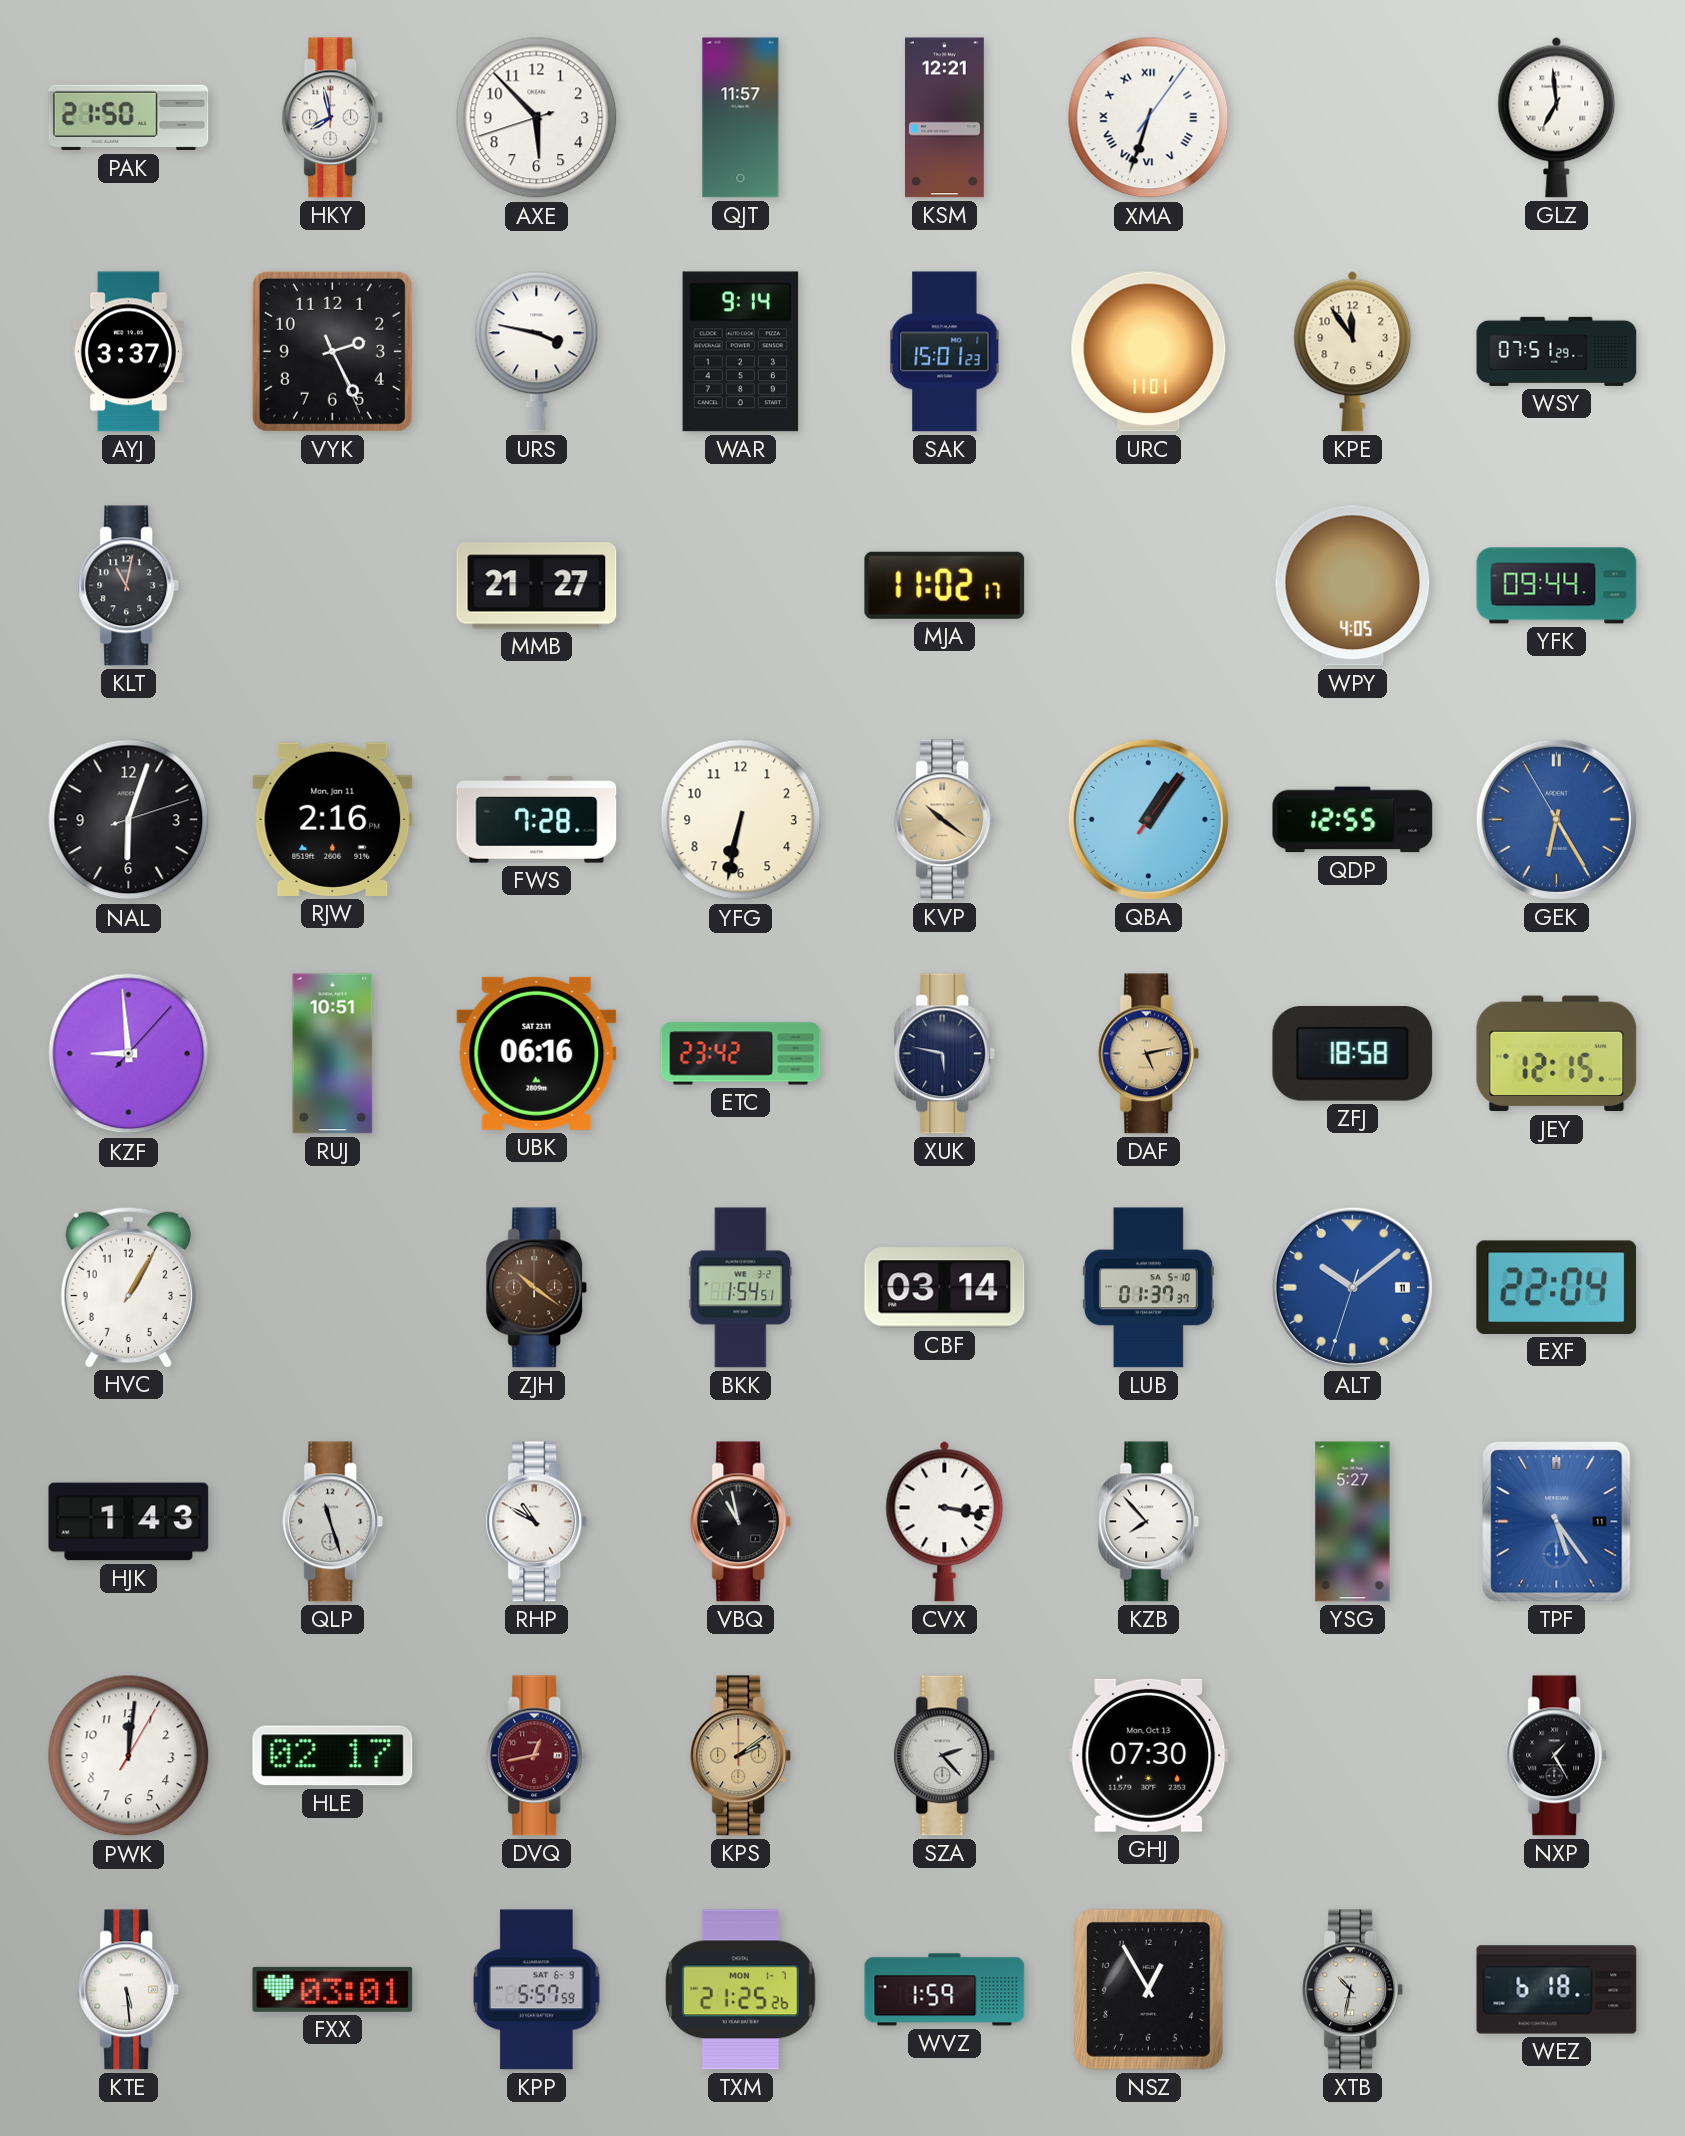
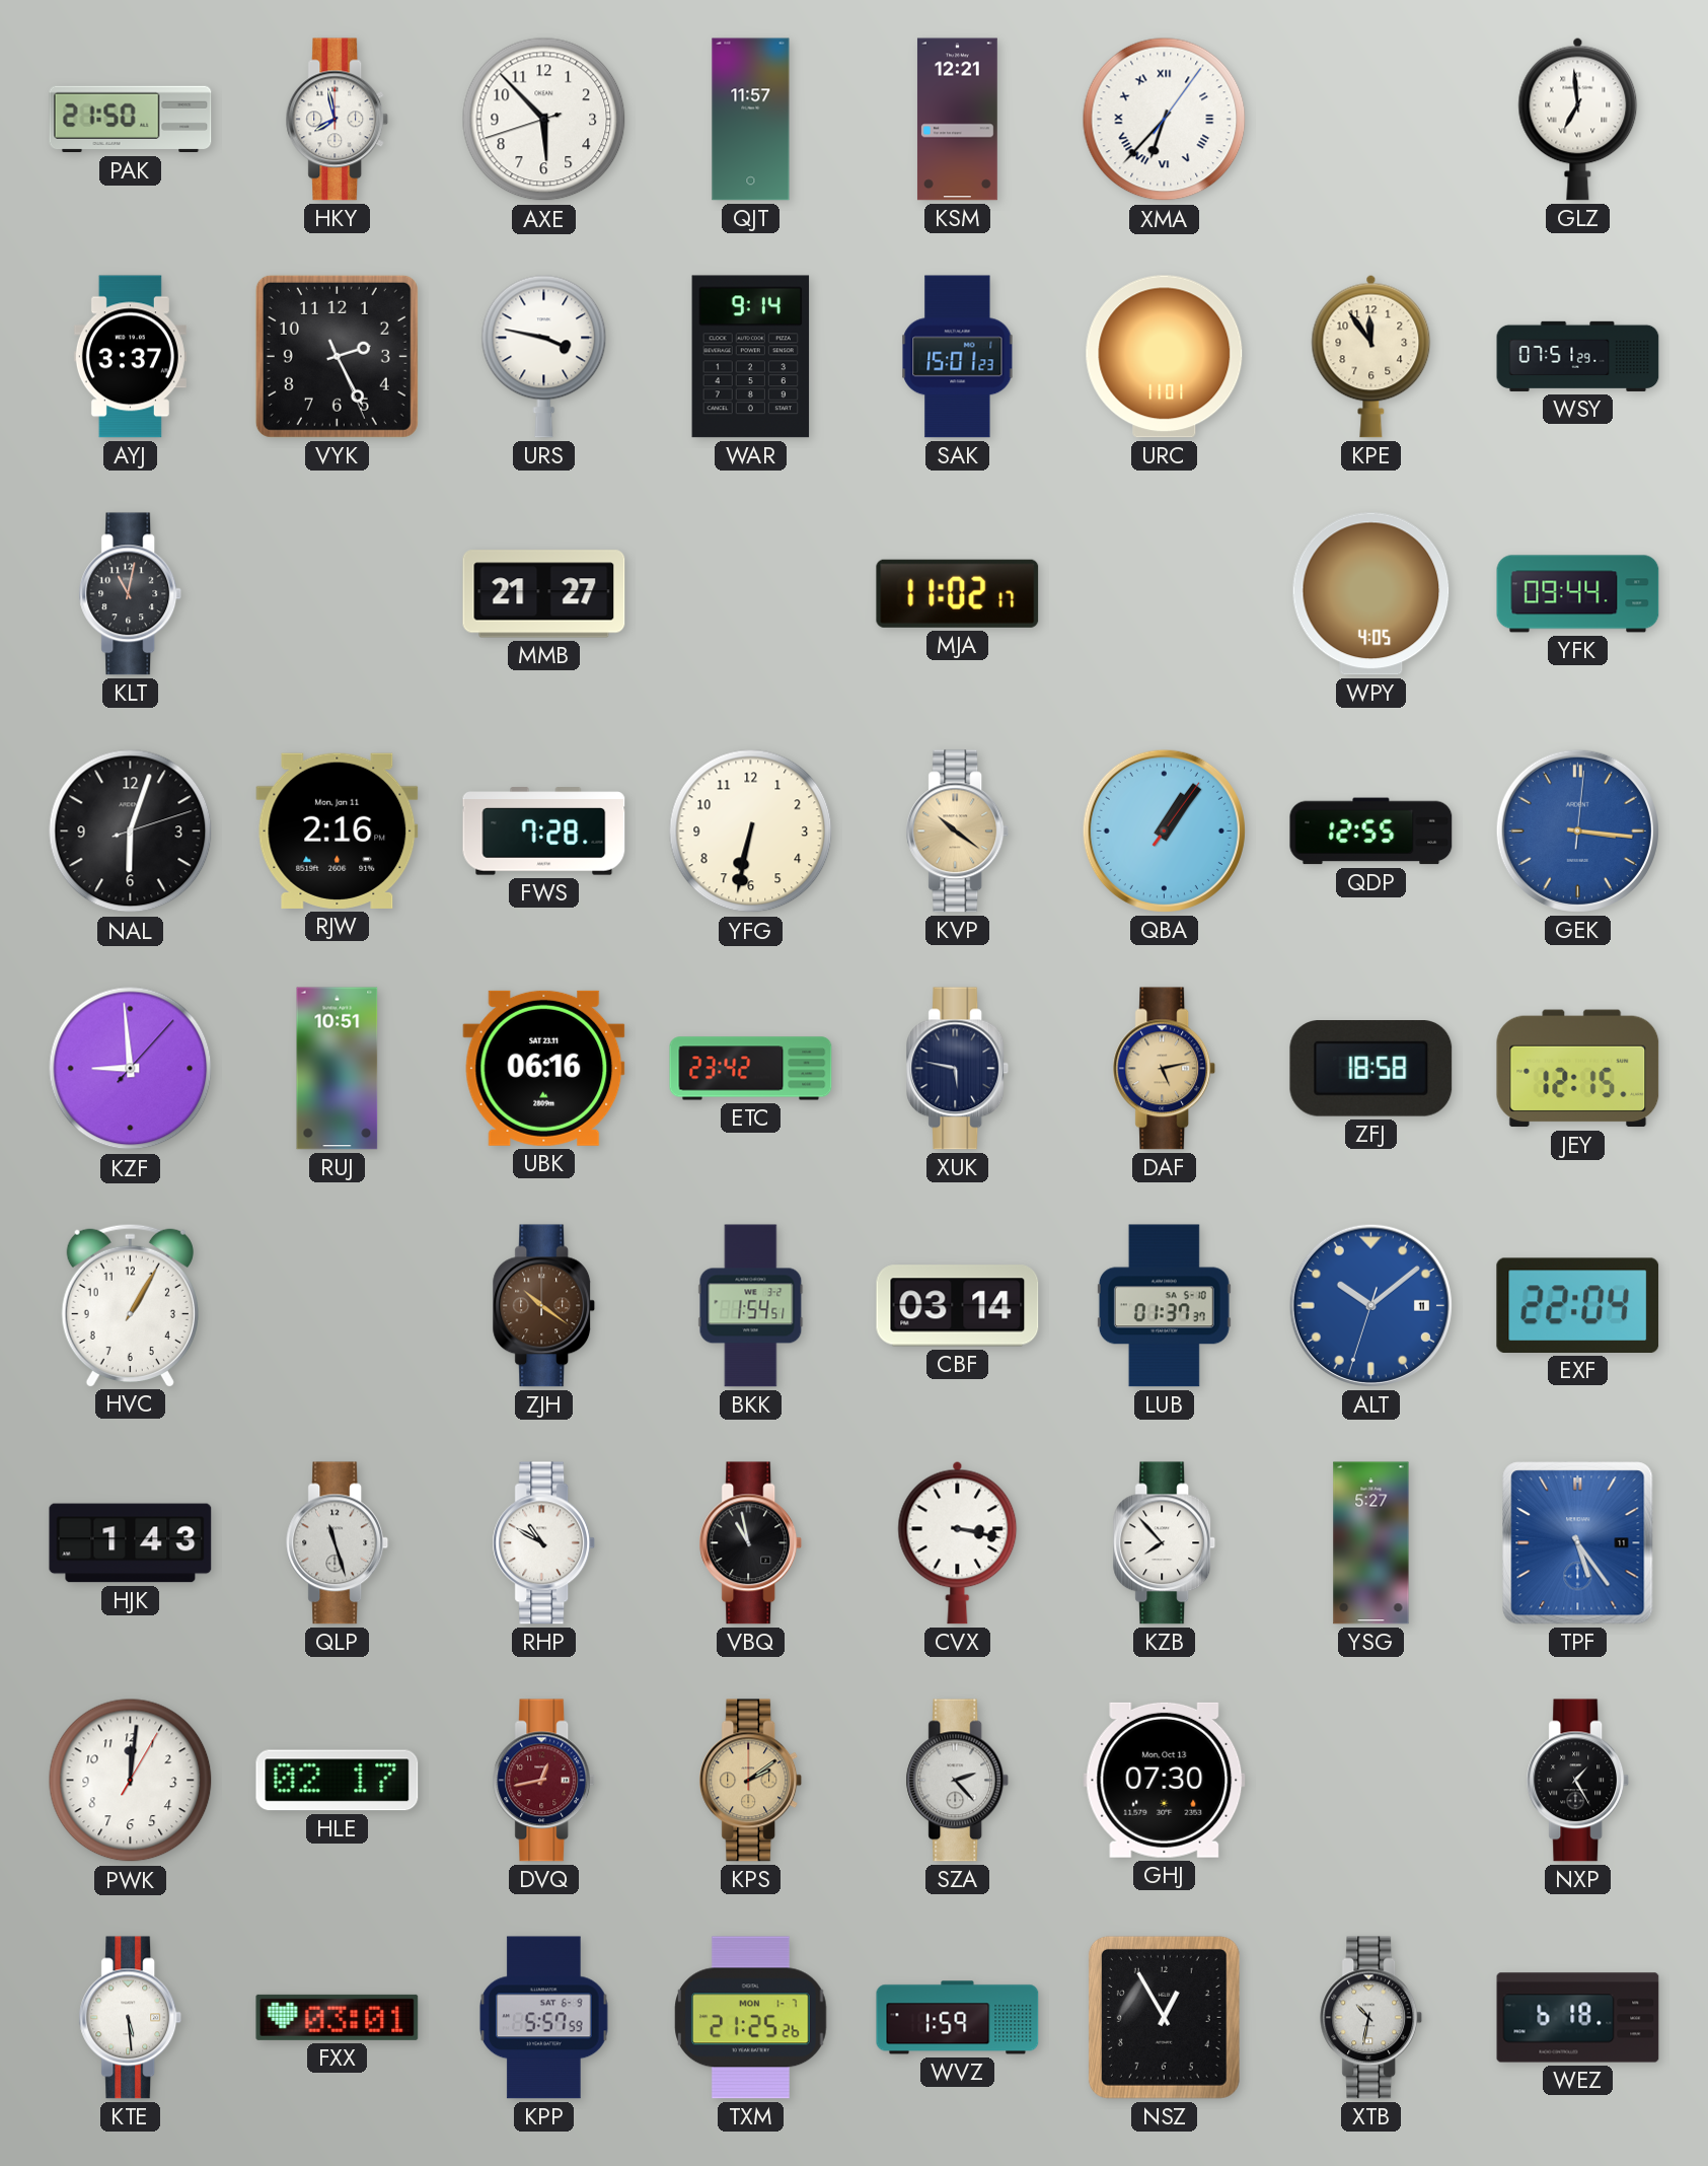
XMA: 6:33 -> 6:37 (1165, 120)
GEK: 6:24 -> 3:16 (1577, 831)
